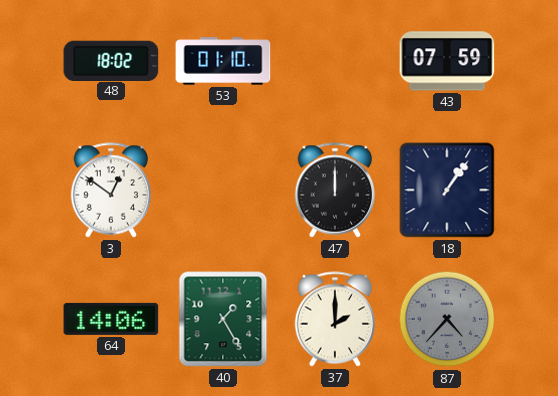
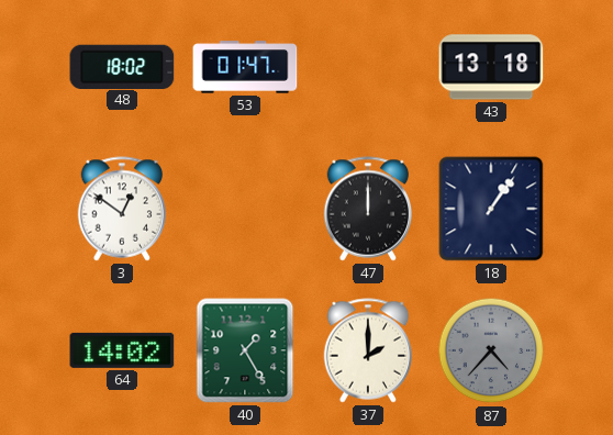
53: 01:10 -> 01:47 (245, 67)
43: 07:59 -> 13:18 (491, 67)
64: 14:06 -> 14:02 (122, 350)
